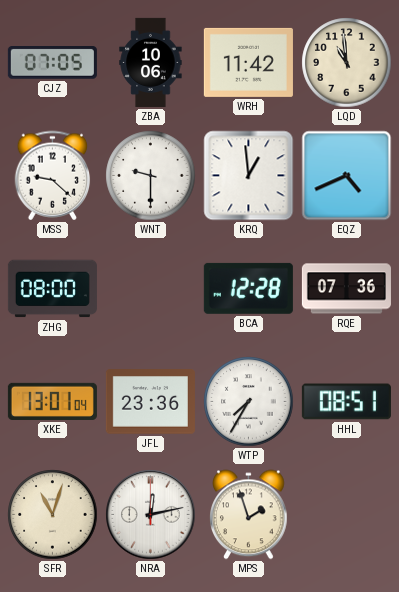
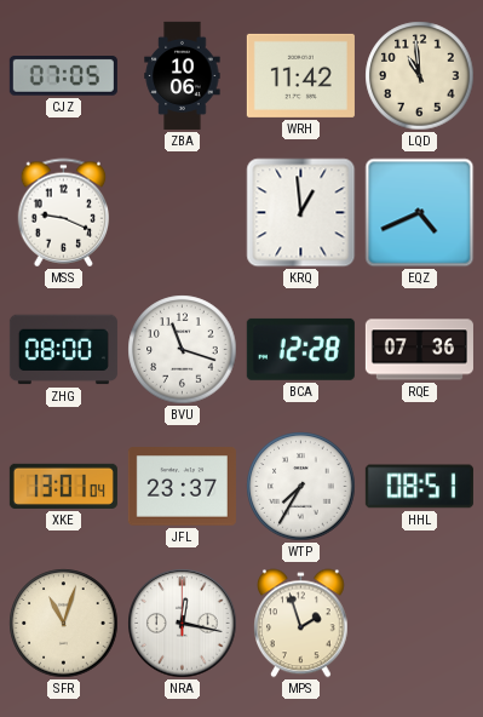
MSS: 9:22 -> 9:19 (64, 213)
WNT: 9:30 -> none (151, 176)
BVU: none -> 11:18 (183, 350)
JFL: 23:36 -> 23:37 (182, 487)
NRA: 12:13 -> 12:17 (183, 624)
